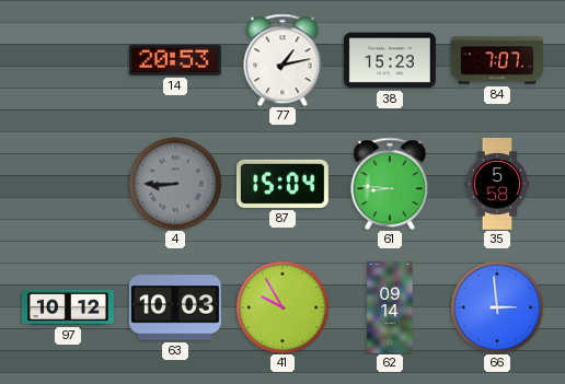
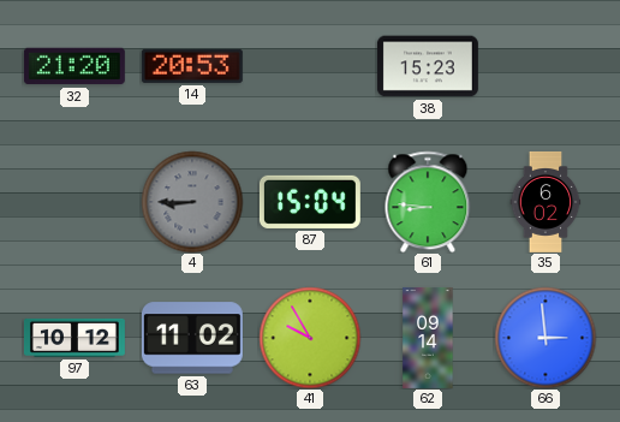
32: none -> 21:20 (74, 66)
77: 1:13 -> none (282, 60)
84: 7:07 -> none (497, 60)
35: 5:58 -> 6:02 (546, 202)
63: 10:03 -> 11:02 (192, 338)
